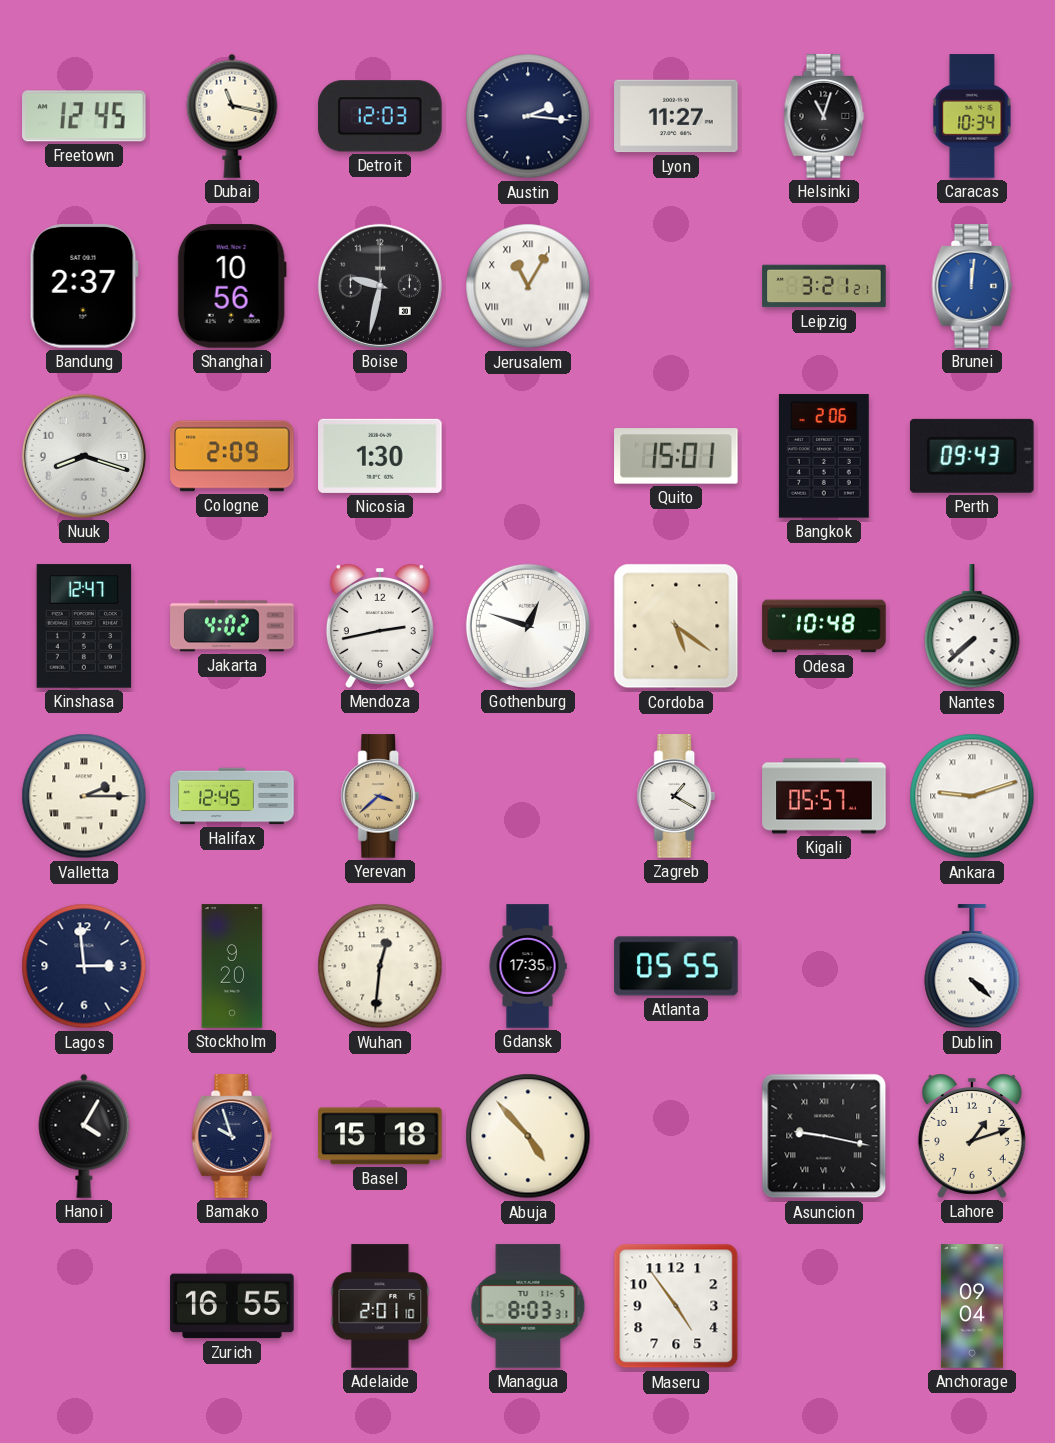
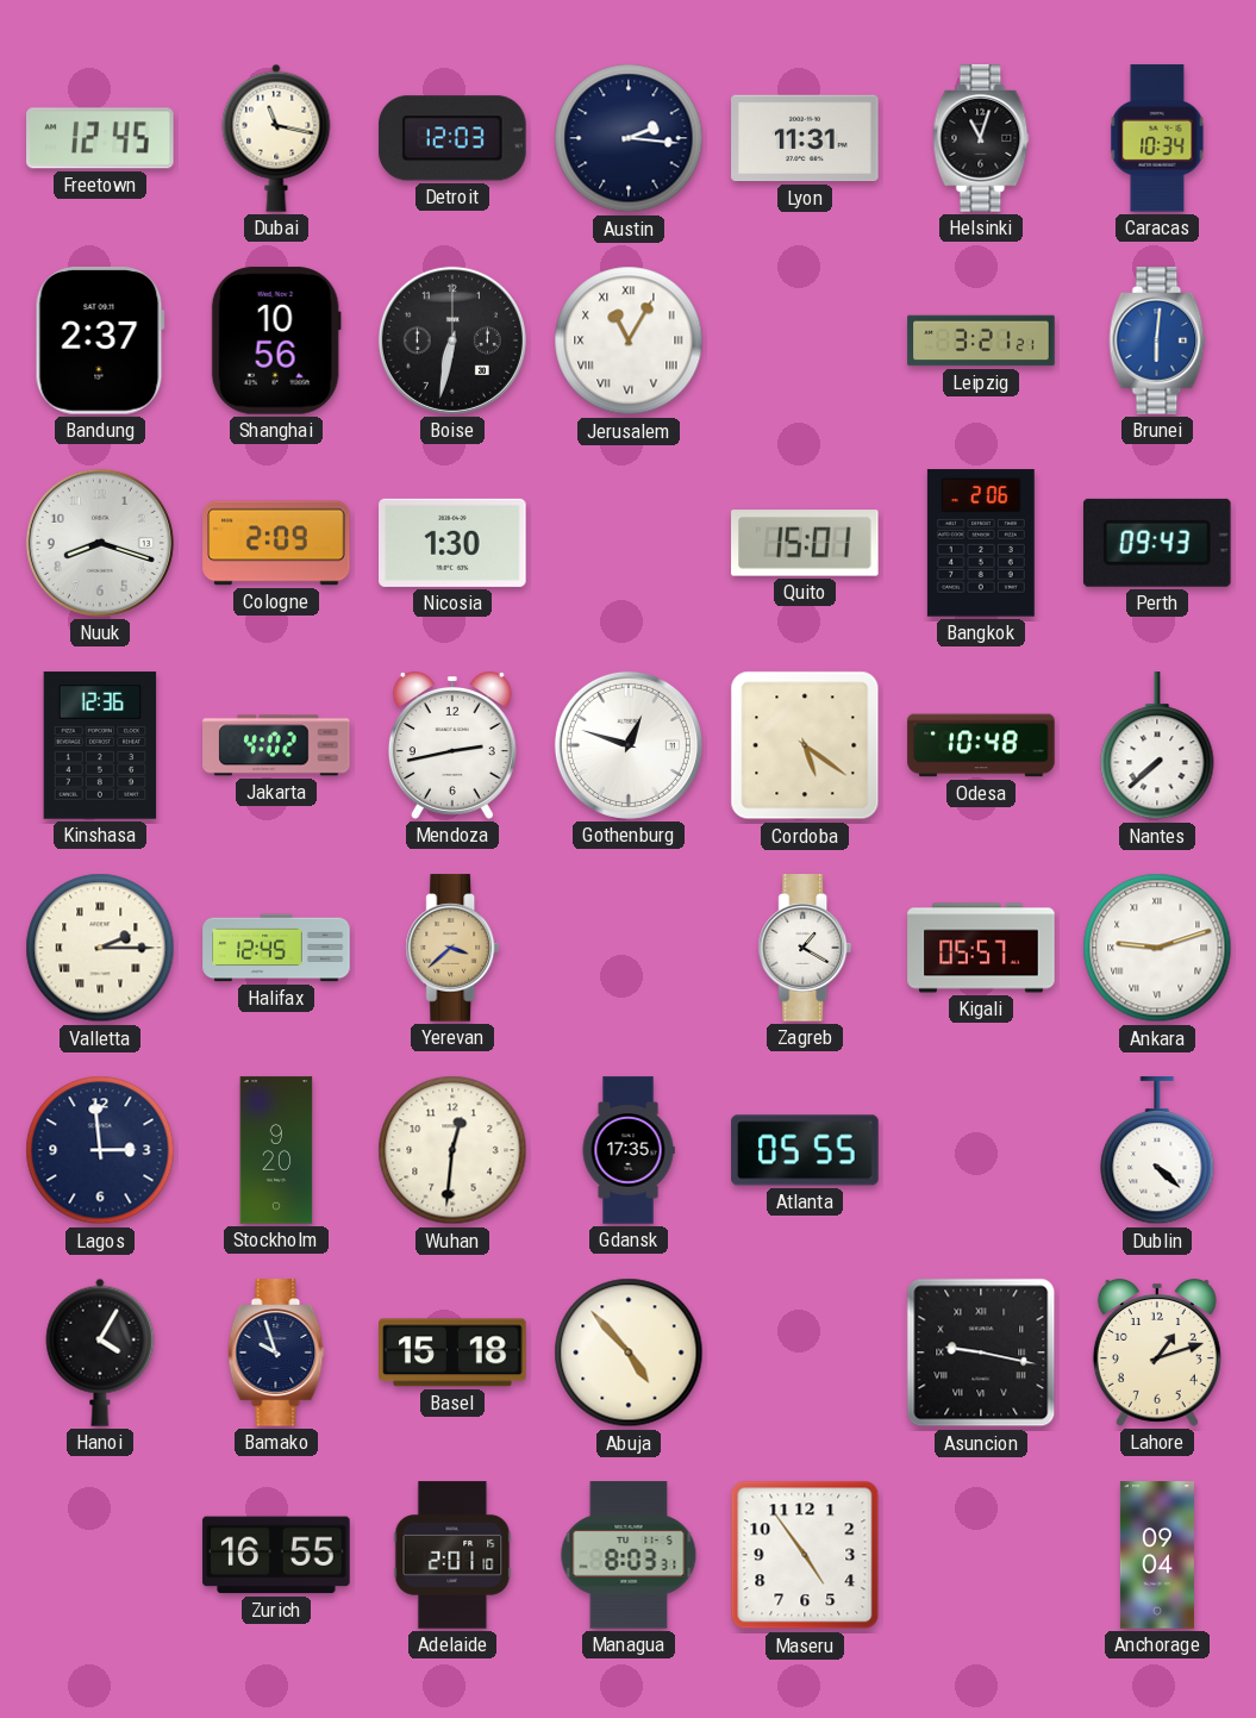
Lyon: 11:27 -> 11:31 (805, 138)
Boise: 9:32 -> 6:32 (452, 341)
Brunei: 12:01 -> 6:01 (1157, 341)
Kinshasa: 12:47 -> 12:36 (100, 745)
